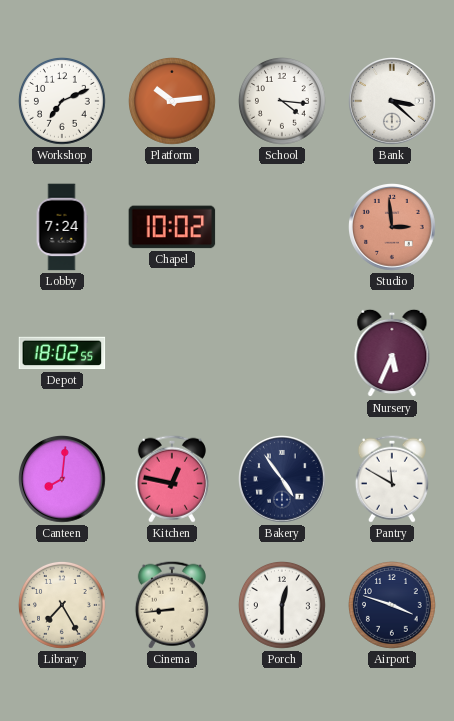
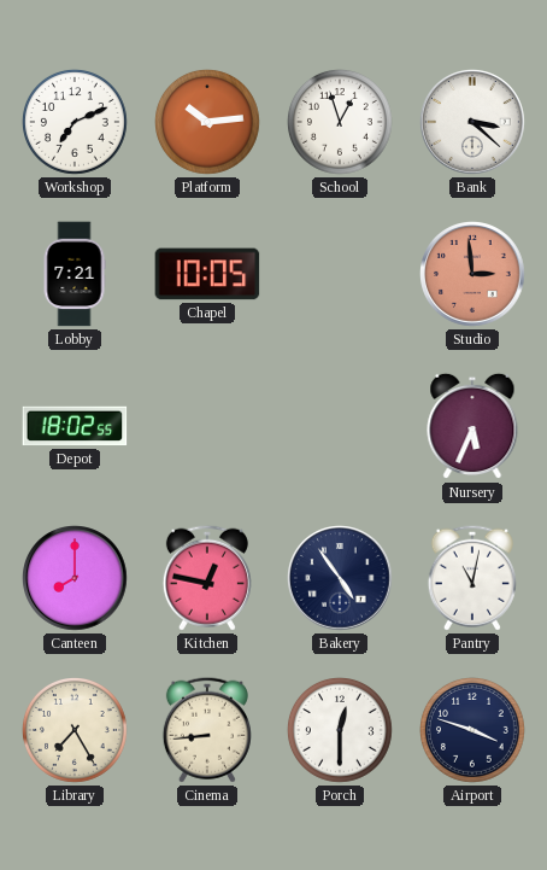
School: 4:16 -> 12:57 (341, 123)
Lobby: 7:24 -> 7:21 (75, 274)
Chapel: 10:02 -> 10:05 (207, 274)
Canteen: 8:01 -> 8:00 (76, 579)
Pantry: 11:50 -> 11:02 (472, 578)
